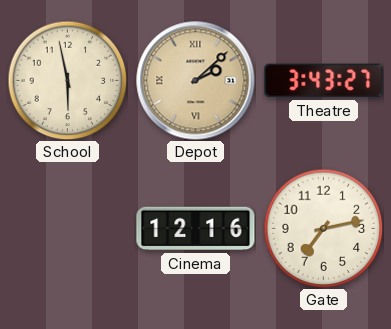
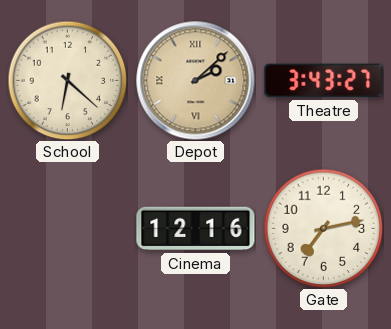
School: 5:58 -> 6:22 (67, 80)
